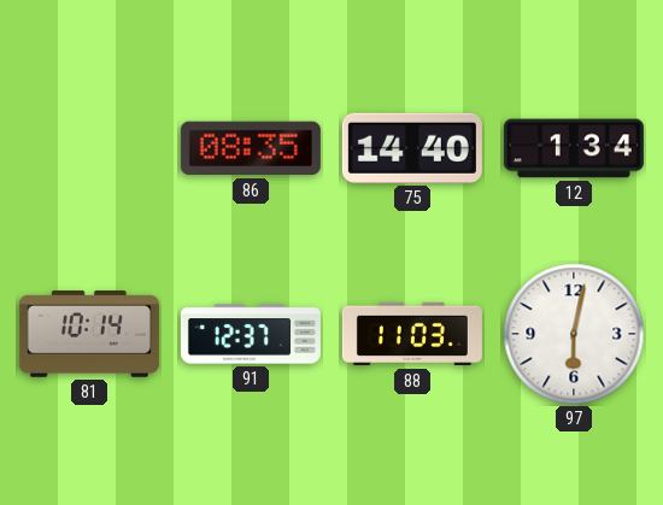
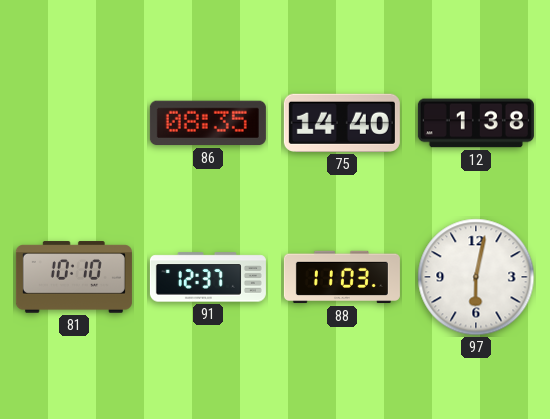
12: 1:34 -> 1:38 (476, 123)
81: 10:14 -> 10:10 (74, 277)
